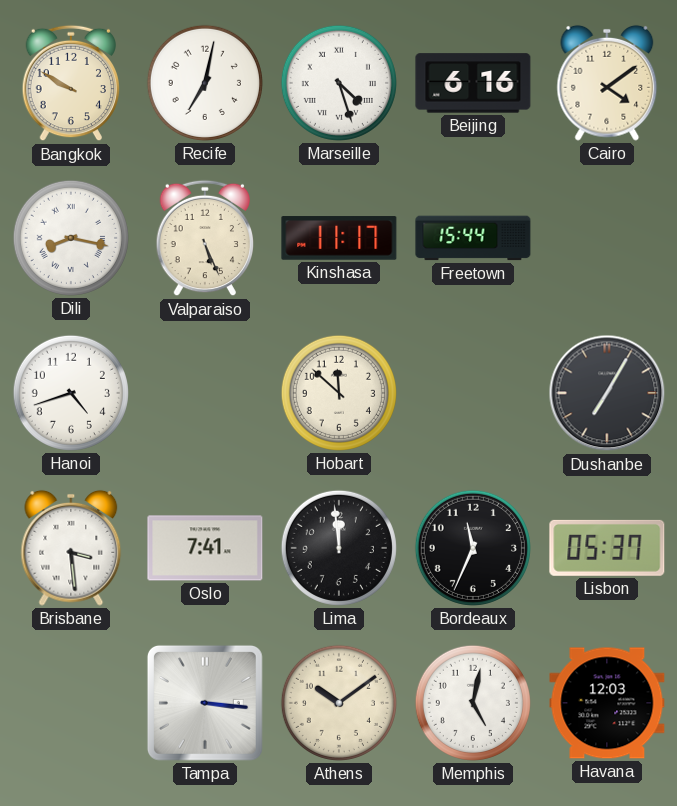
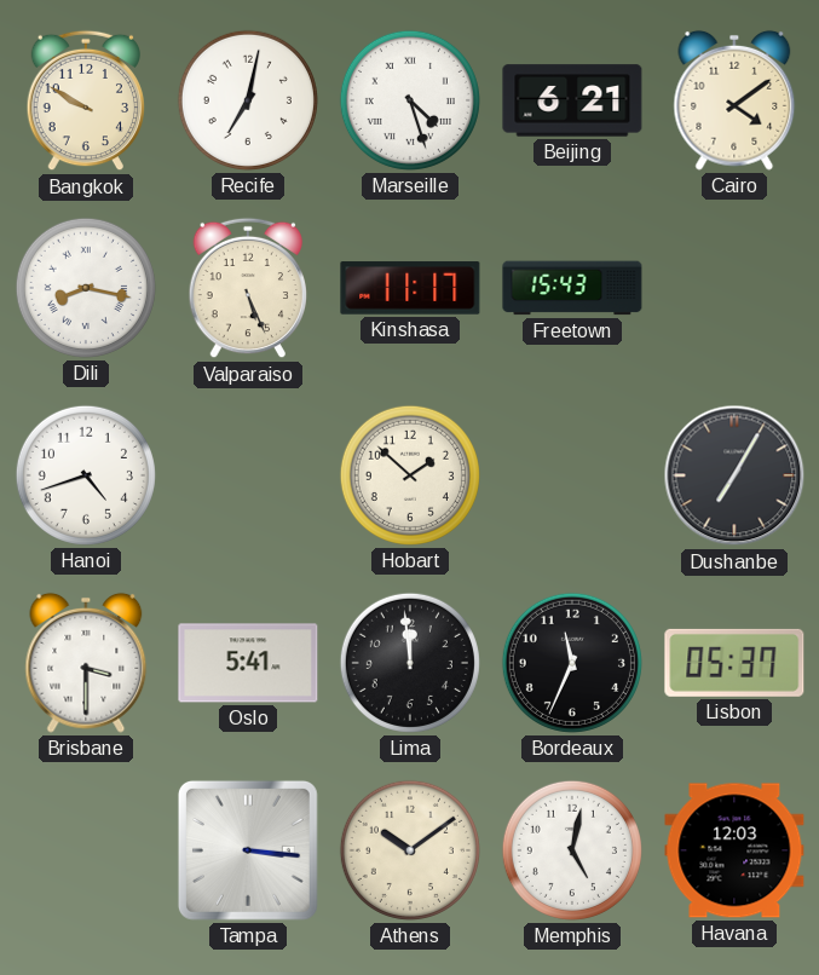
Beijing: 6:16 -> 6:21 (572, 100)
Freetown: 15:44 -> 15:43 (572, 288)
Hobart: 11:52 -> 1:52 (410, 475)
Brisbane: 3:29 -> 3:30 (86, 663)
Oslo: 7:41 -> 5:41 (248, 663)
